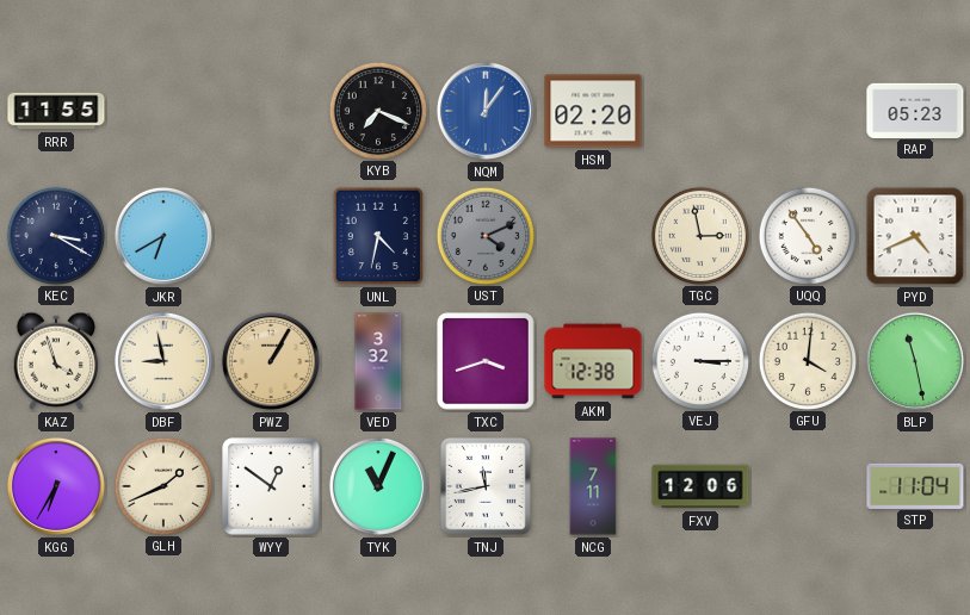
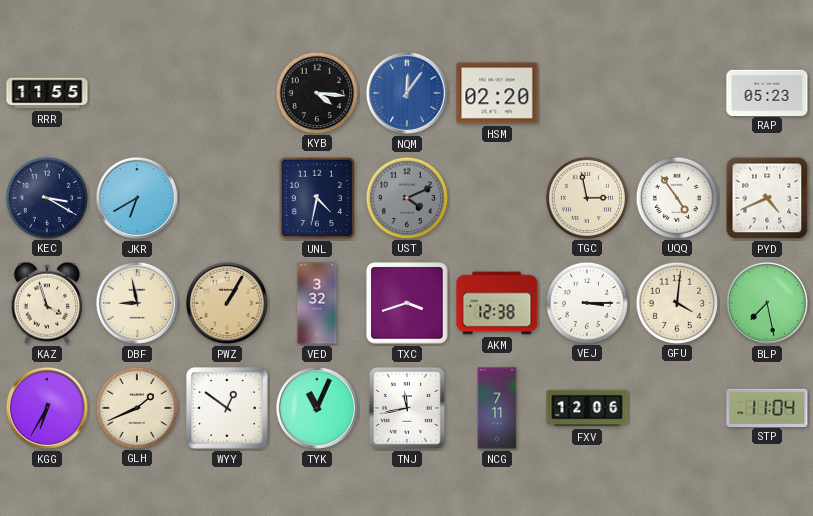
KYB: 7:19 -> 4:16 (316, 92)
BLP: 11:28 -> 7:28 (767, 303)
